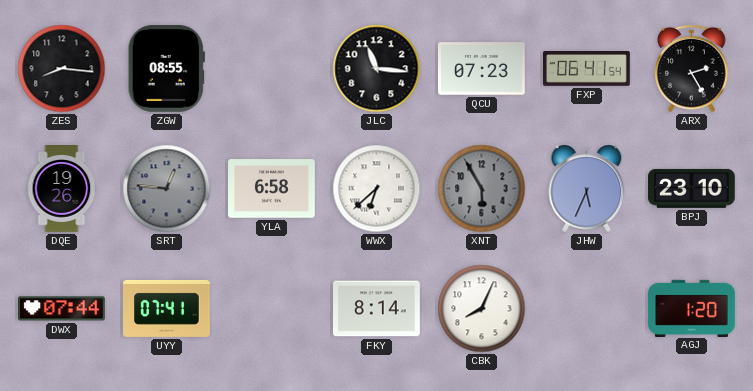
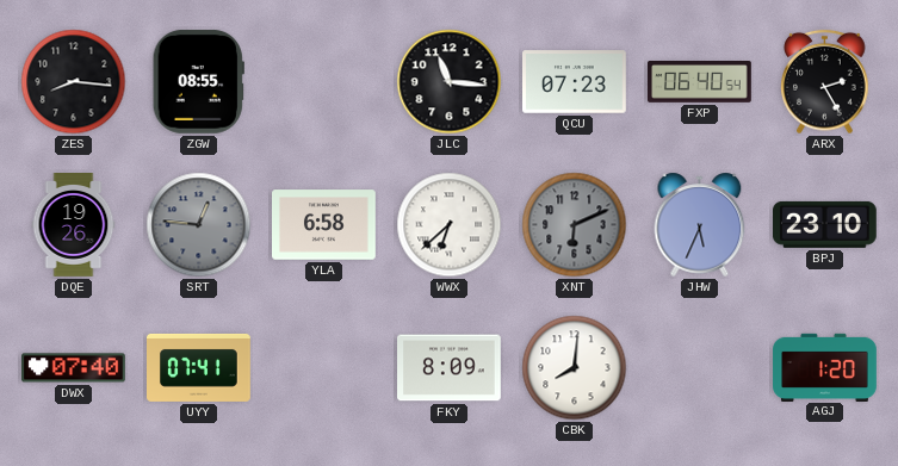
FXP: 06:41 -> 06:40 (700, 82)
XNT: 5:55 -> 6:11 (575, 225)
DWX: 07:44 -> 07:40 (74, 368)
FKY: 8:14 -> 8:09 (450, 368)
CBK: 8:04 -> 8:01 (575, 368)
